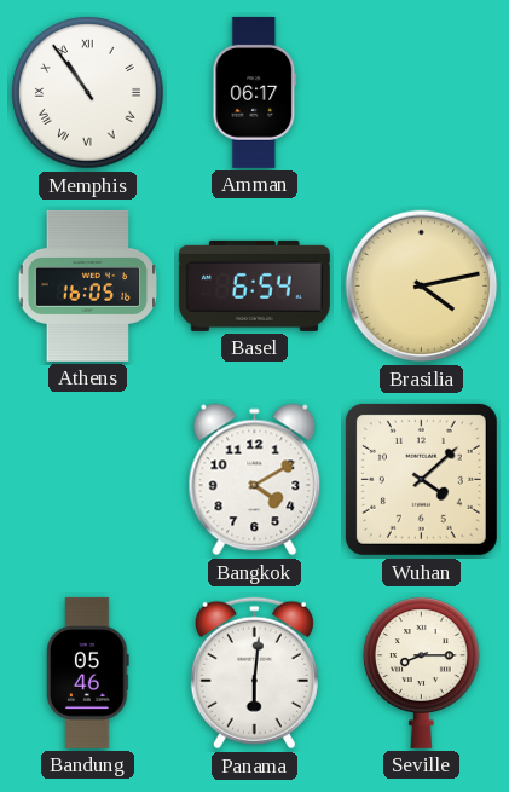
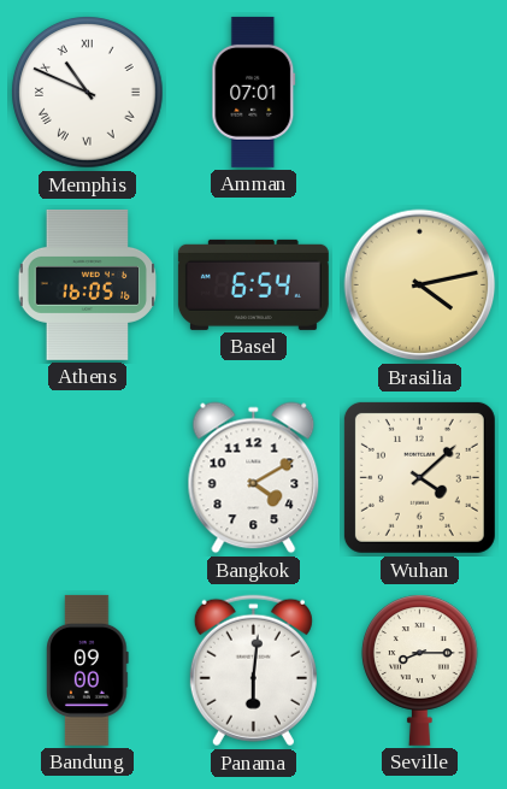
Memphis: 10:54 -> 10:49 (88, 93)
Amman: 06:17 -> 07:01 (254, 92)
Bandung: 05:46 -> 09:00 (88, 670)
